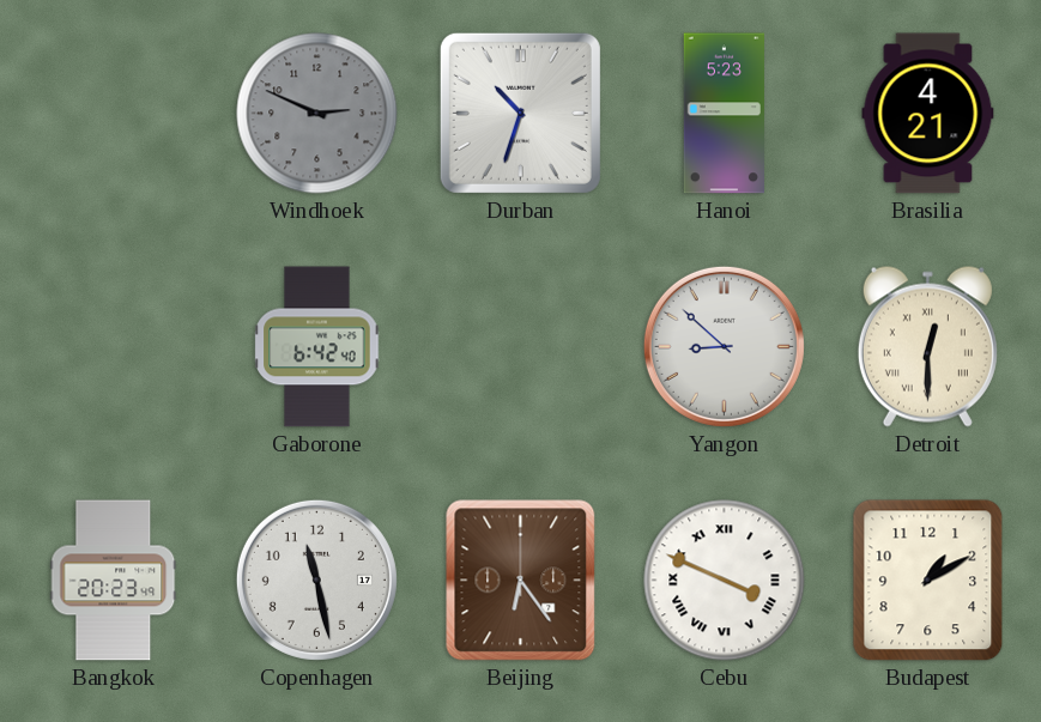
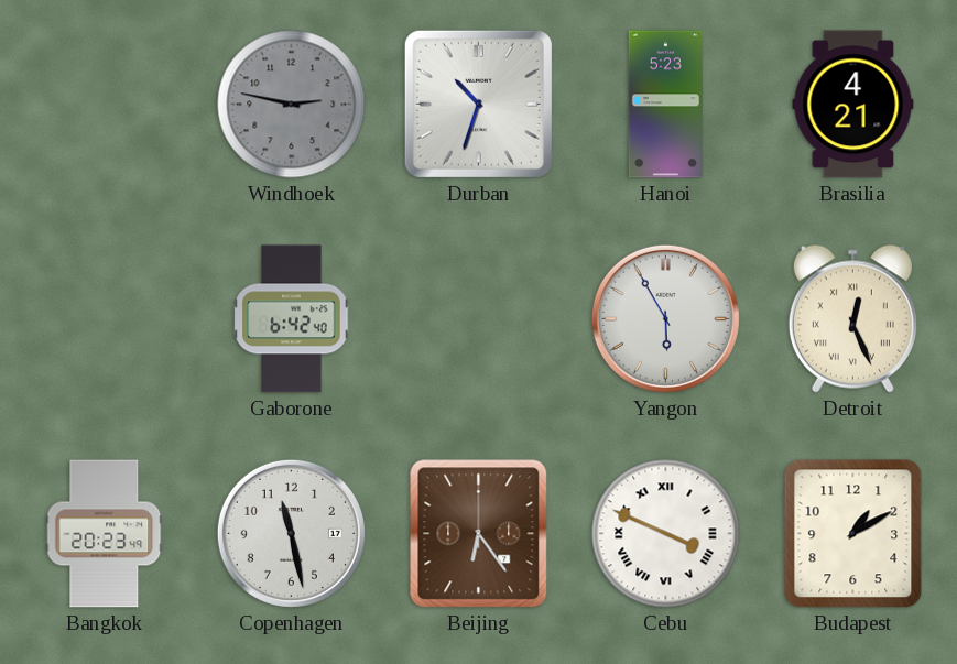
Windhoek: 2:49 -> 2:47 (292, 105)
Yangon: 8:52 -> 5:55 (665, 318)
Detroit: 12:30 -> 12:26 (852, 318)
